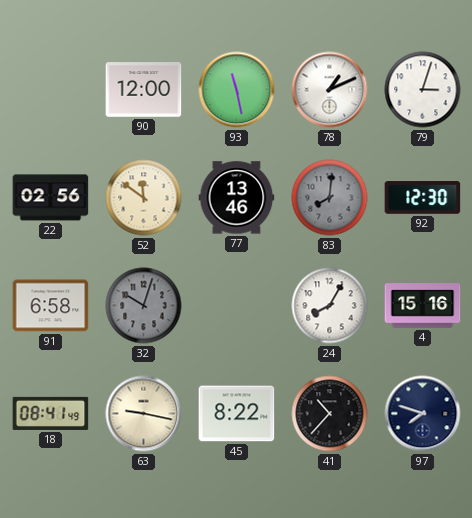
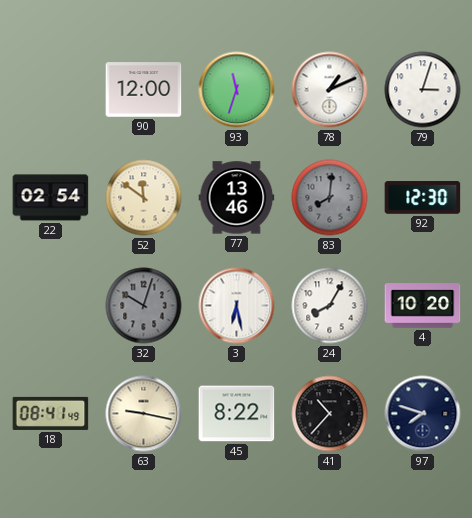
93: 11:28 -> 11:33 (237, 90)
22: 02:56 -> 02:54 (51, 198)
91: 6:58 -> none (51, 306)
3: none -> 6:28 (237, 306)
4: 15:16 -> 10:20 (423, 306)
